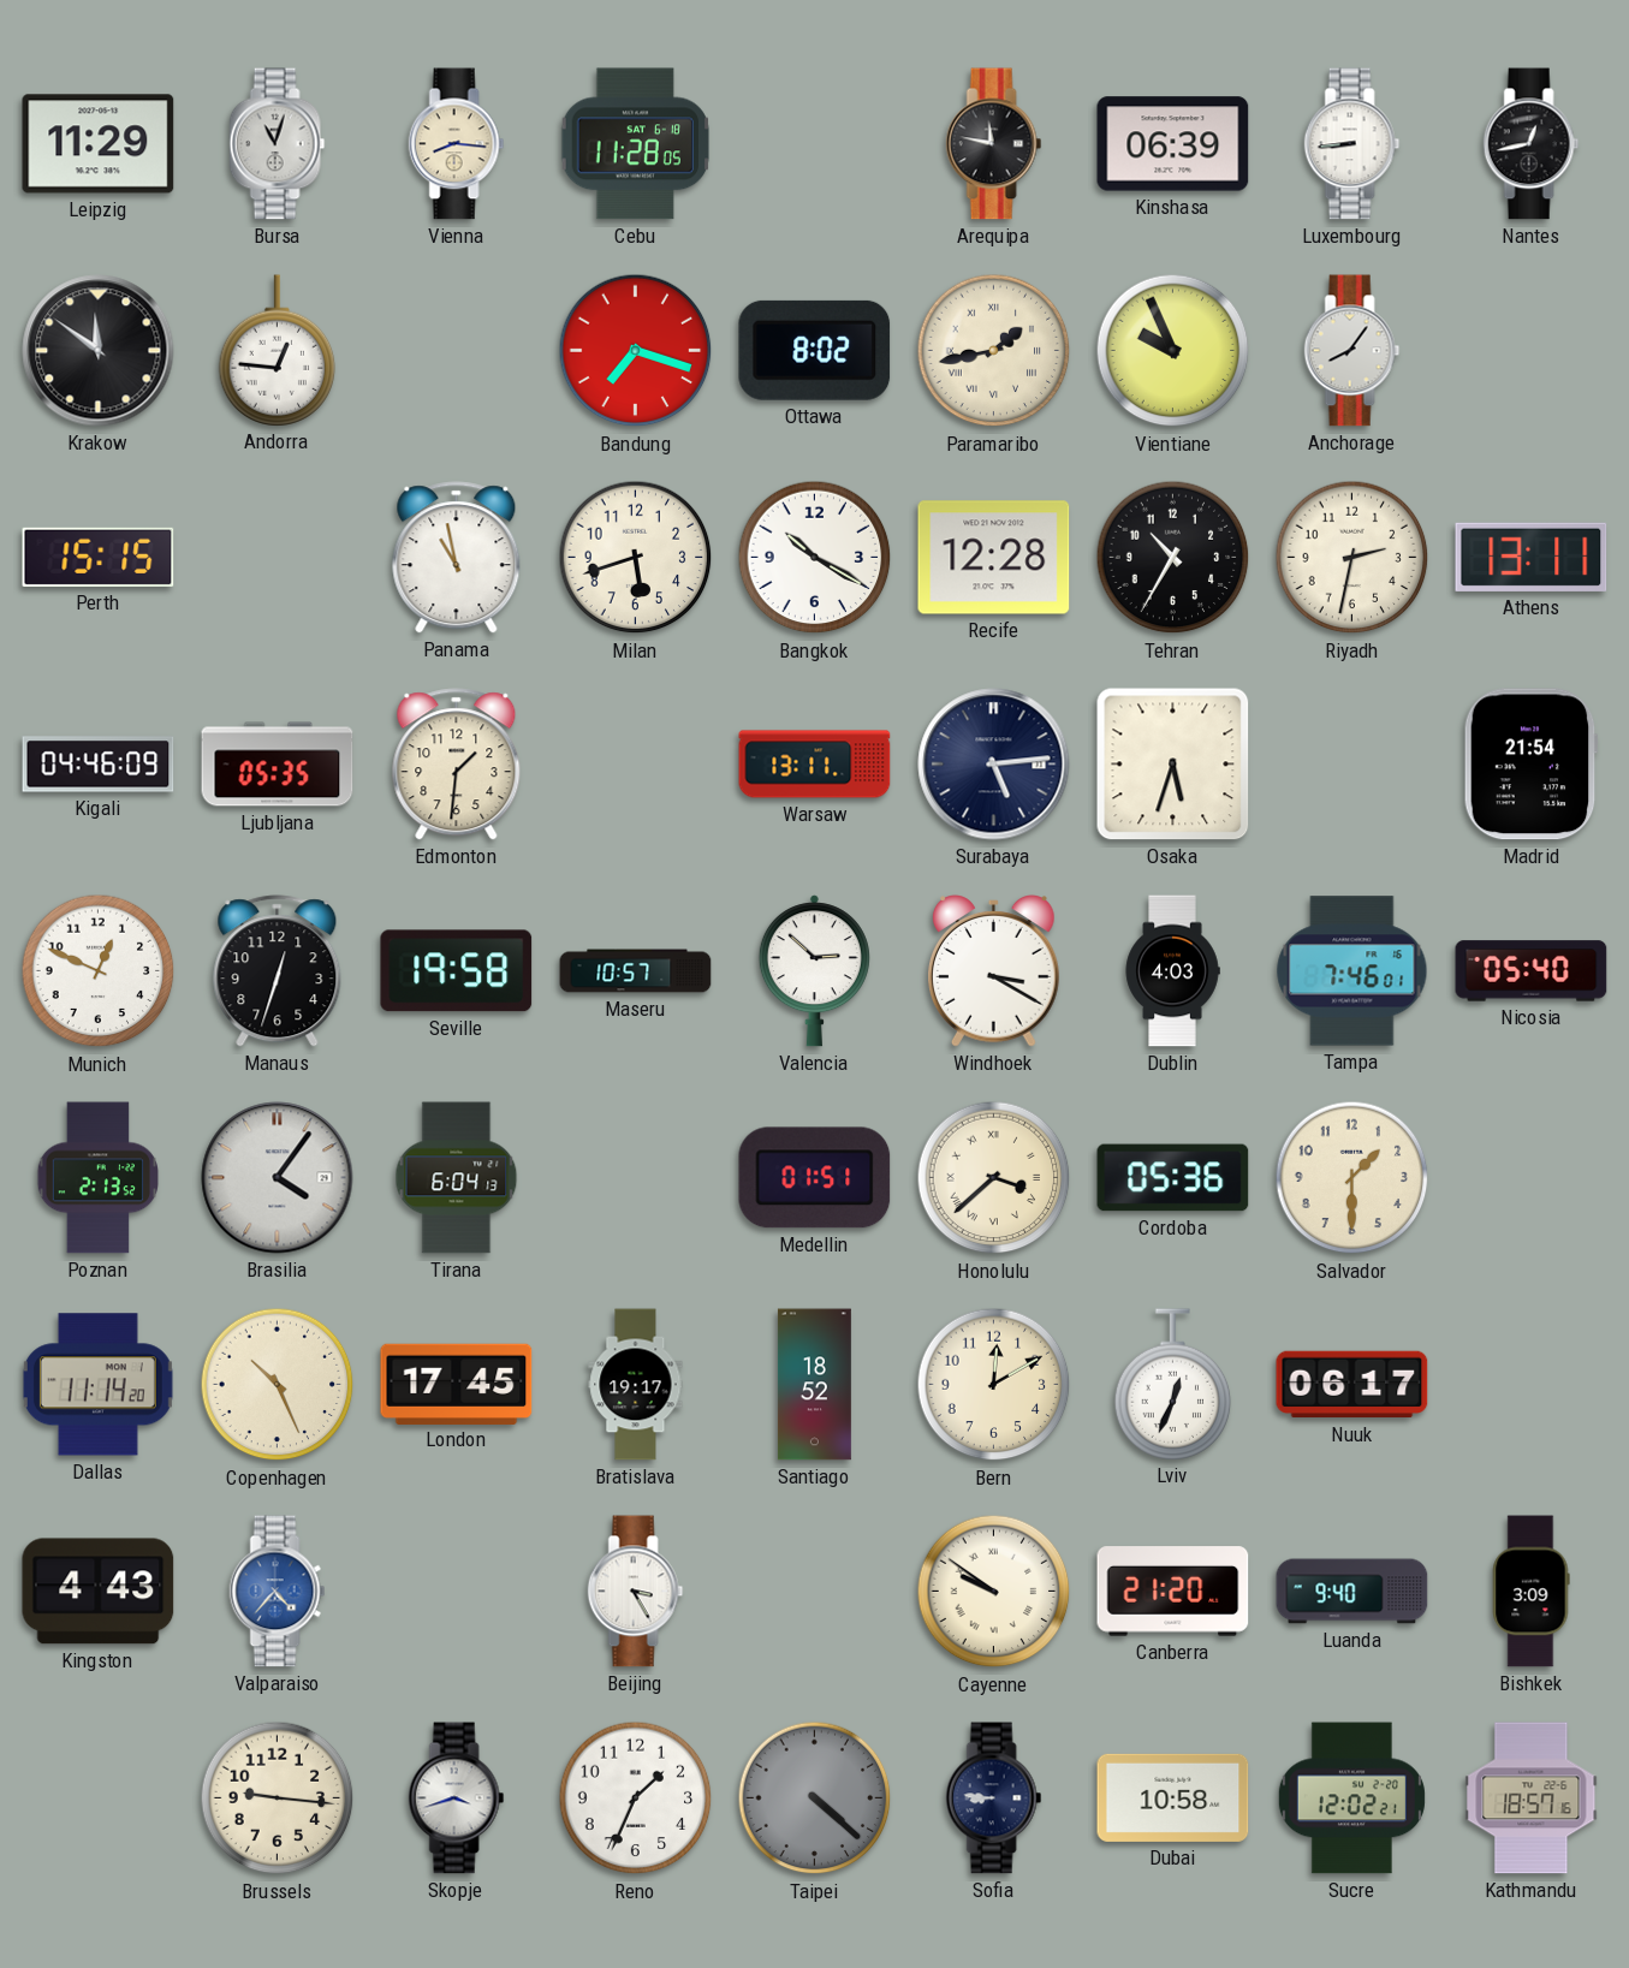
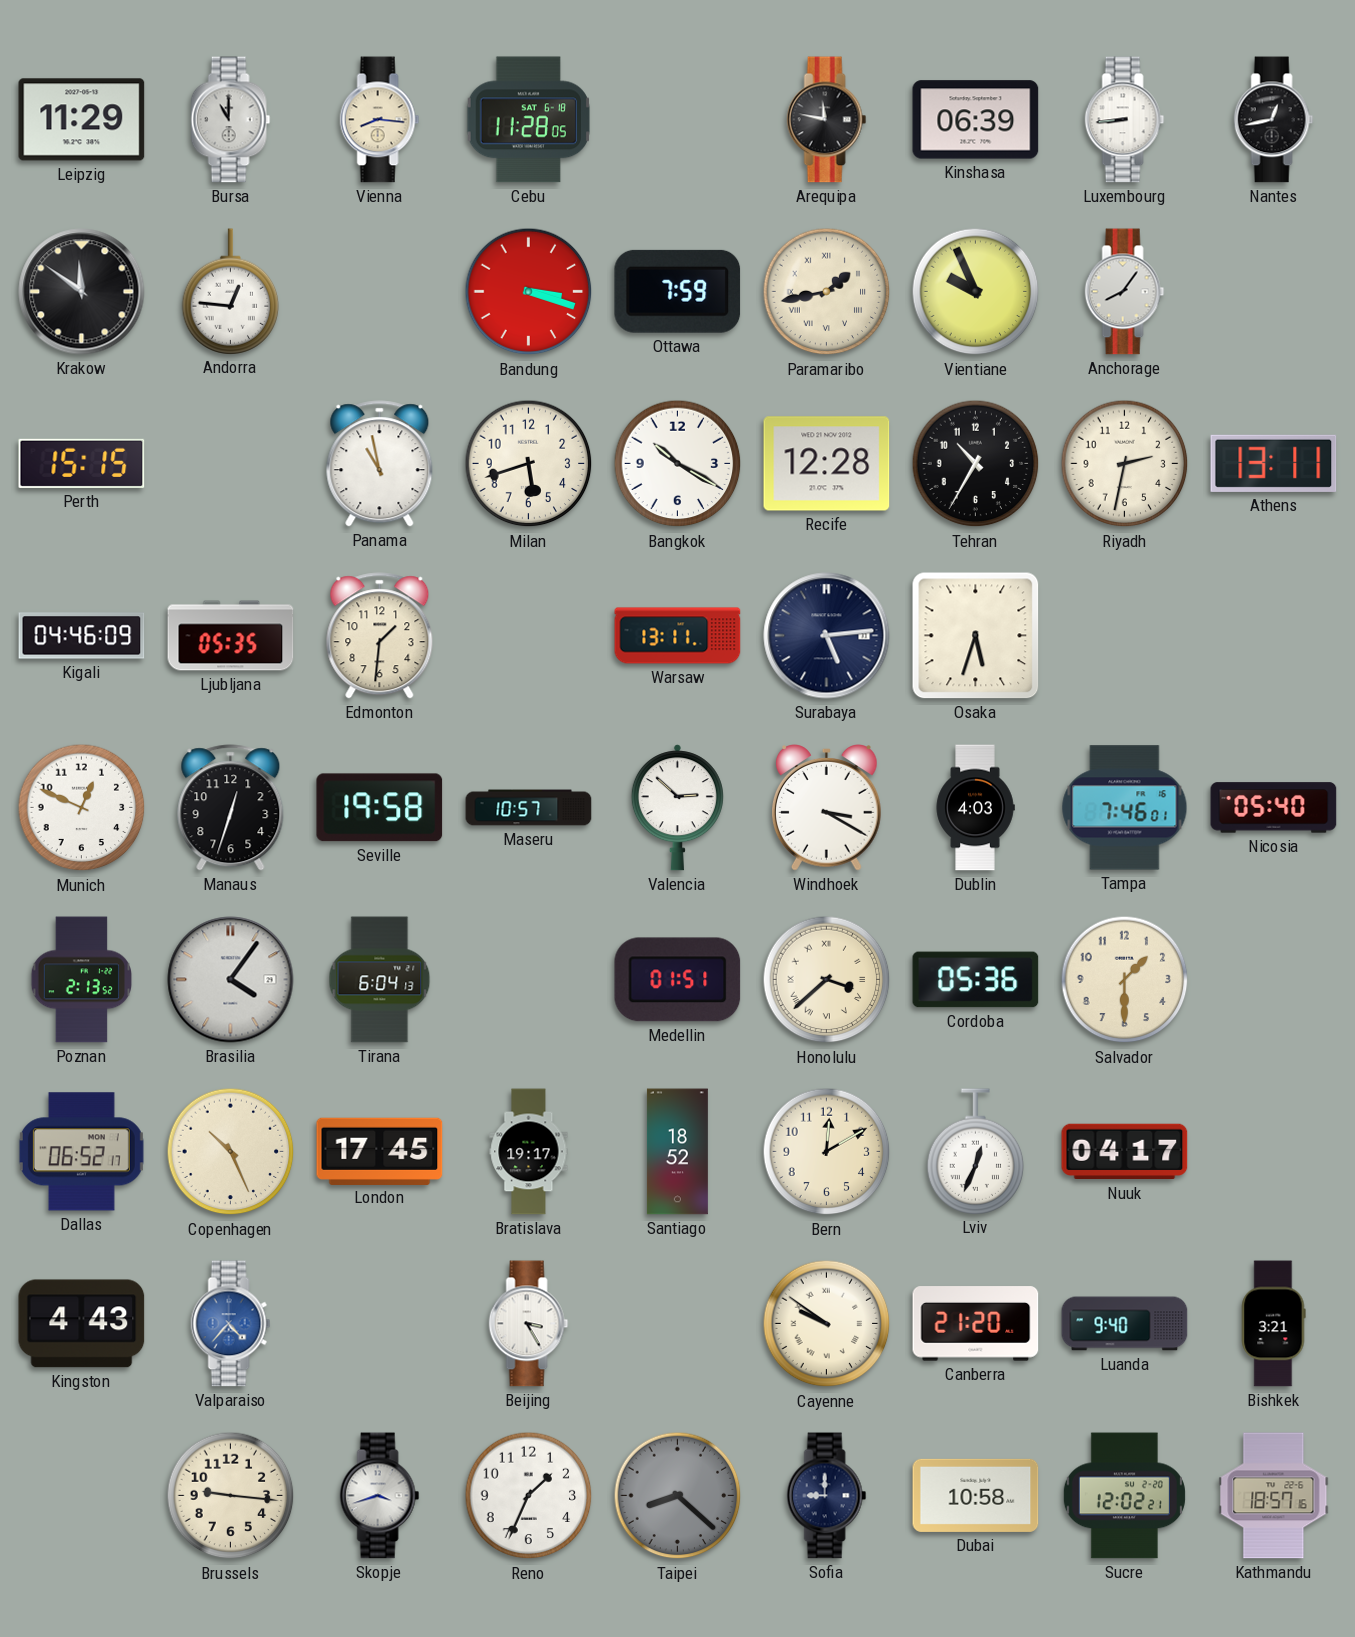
Bursa: 11:03 -> 11:00 (231, 120)
Bandung: 7:18 -> 3:18 (529, 292)
Ottawa: 8:02 -> 7:59 (678, 291)
Madrid: 21:54 -> none (1530, 765)
Dallas: 11:14 -> 06:52 (81, 1152)
Nuuk: 06:17 -> 04:17 (1125, 1152)
Bishkek: 3:09 -> 3:21 (1273, 1324)
Taipei: 4:22 -> 8:22 (678, 1496)
Sofia: 8:46 -> 9:00 (827, 1496)
